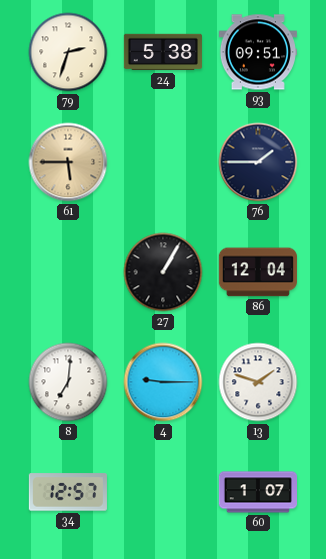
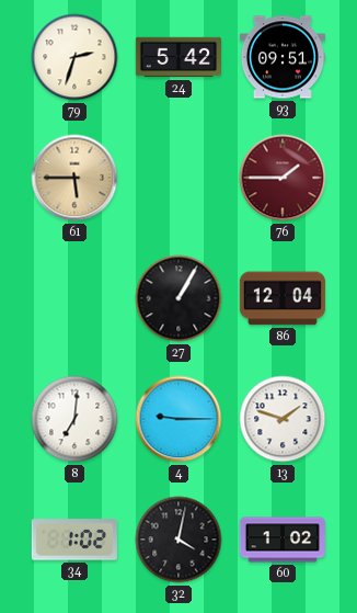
24: 5:38 -> 5:42 (177, 57)
76 dial: navy -> burgundy (283, 178)
34: 12:57 -> 1:02 (74, 540)
32: none -> 4:02 (178, 540)
60: 1:07 -> 1:02 (281, 540)
